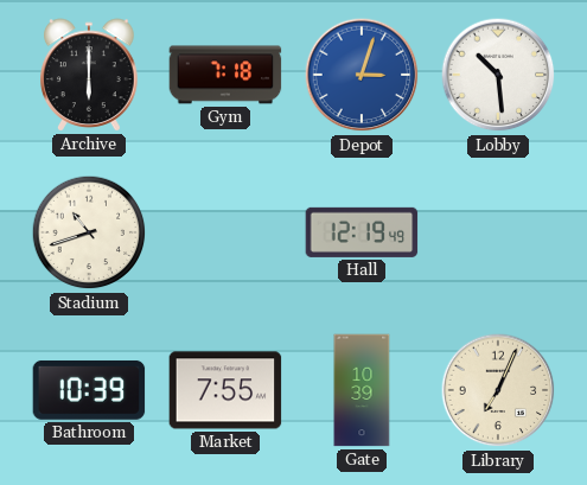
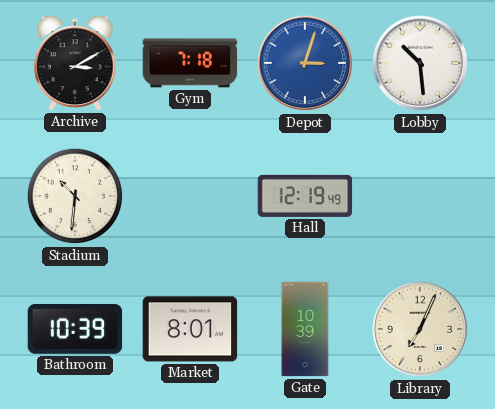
Archive: 6:00 -> 3:10 (75, 63)
Stadium: 10:42 -> 10:31 (75, 196)
Market: 7:55 -> 8:01 (190, 329)
